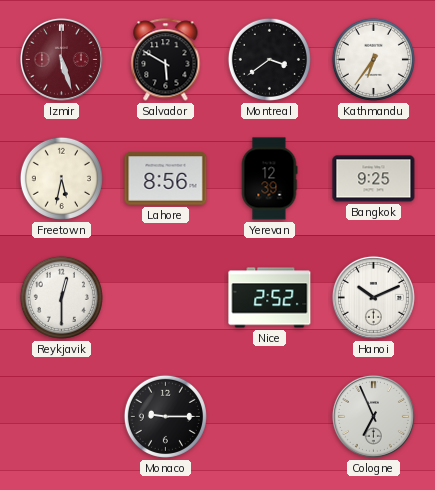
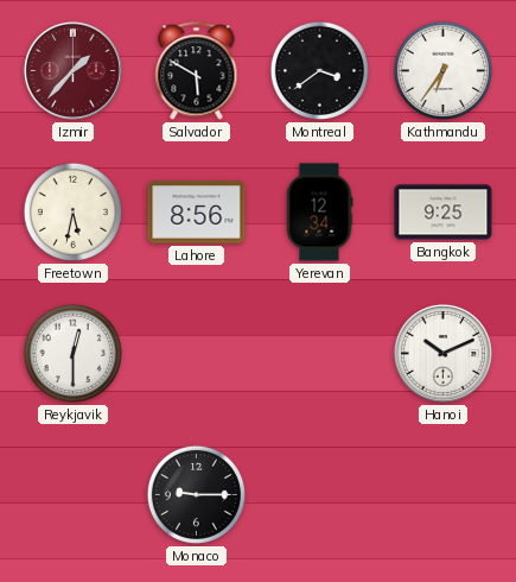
Izmir: 5:27 -> 1:37 (72, 70)
Yerevan: 12:39 -> 12:34 (319, 213)
Nice: 2:52 -> none (270, 298)
Cologne: 6:56 -> none (373, 416)
